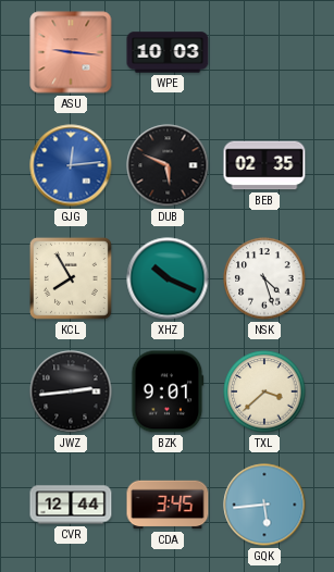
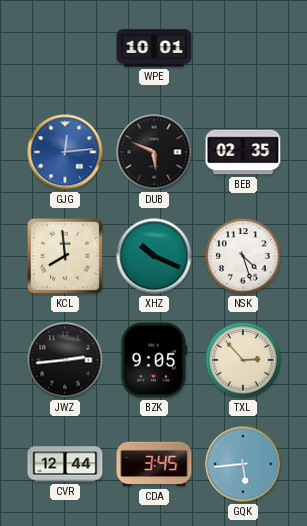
ASU: 9:16 -> none (71, 52)
WPE: 10:03 -> 10:01 (154, 48)
KCL: 7:55 -> 7:59 (65, 256)
BZK: 9:01 -> 9:05 (154, 360)
TXL: 3:38 -> 2:53 (243, 360)
